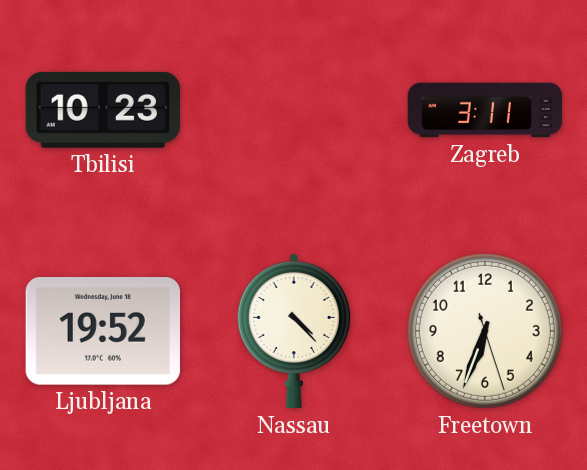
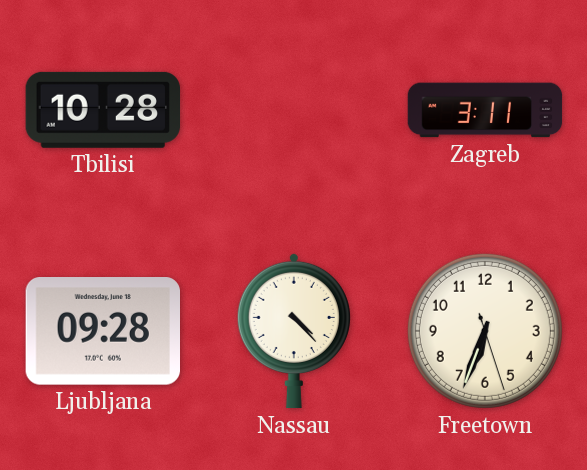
Tbilisi: 10:23 -> 10:28 (102, 110)
Ljubljana: 19:52 -> 09:28 (102, 332)
